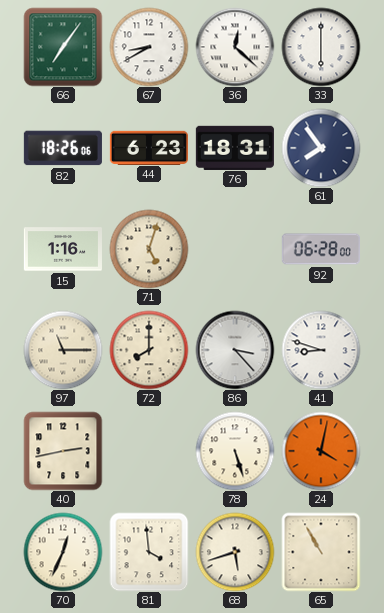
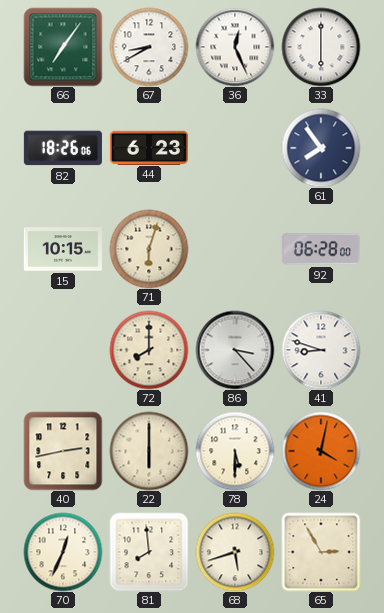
36: 12:22 -> 12:26 (235, 47)
76: 18:31 -> none (235, 147)
15: 1:16 -> 10:15 (63, 249)
71: 5:03 -> 6:03 (149, 249)
97: 11:15 -> none (63, 350)
22: none -> 6:00 (149, 451)
78: 5:27 -> 5:30 (235, 451)
81: 3:59 -> 7:59 (149, 552)
65: 10:55 -> 2:55 (321, 552)
